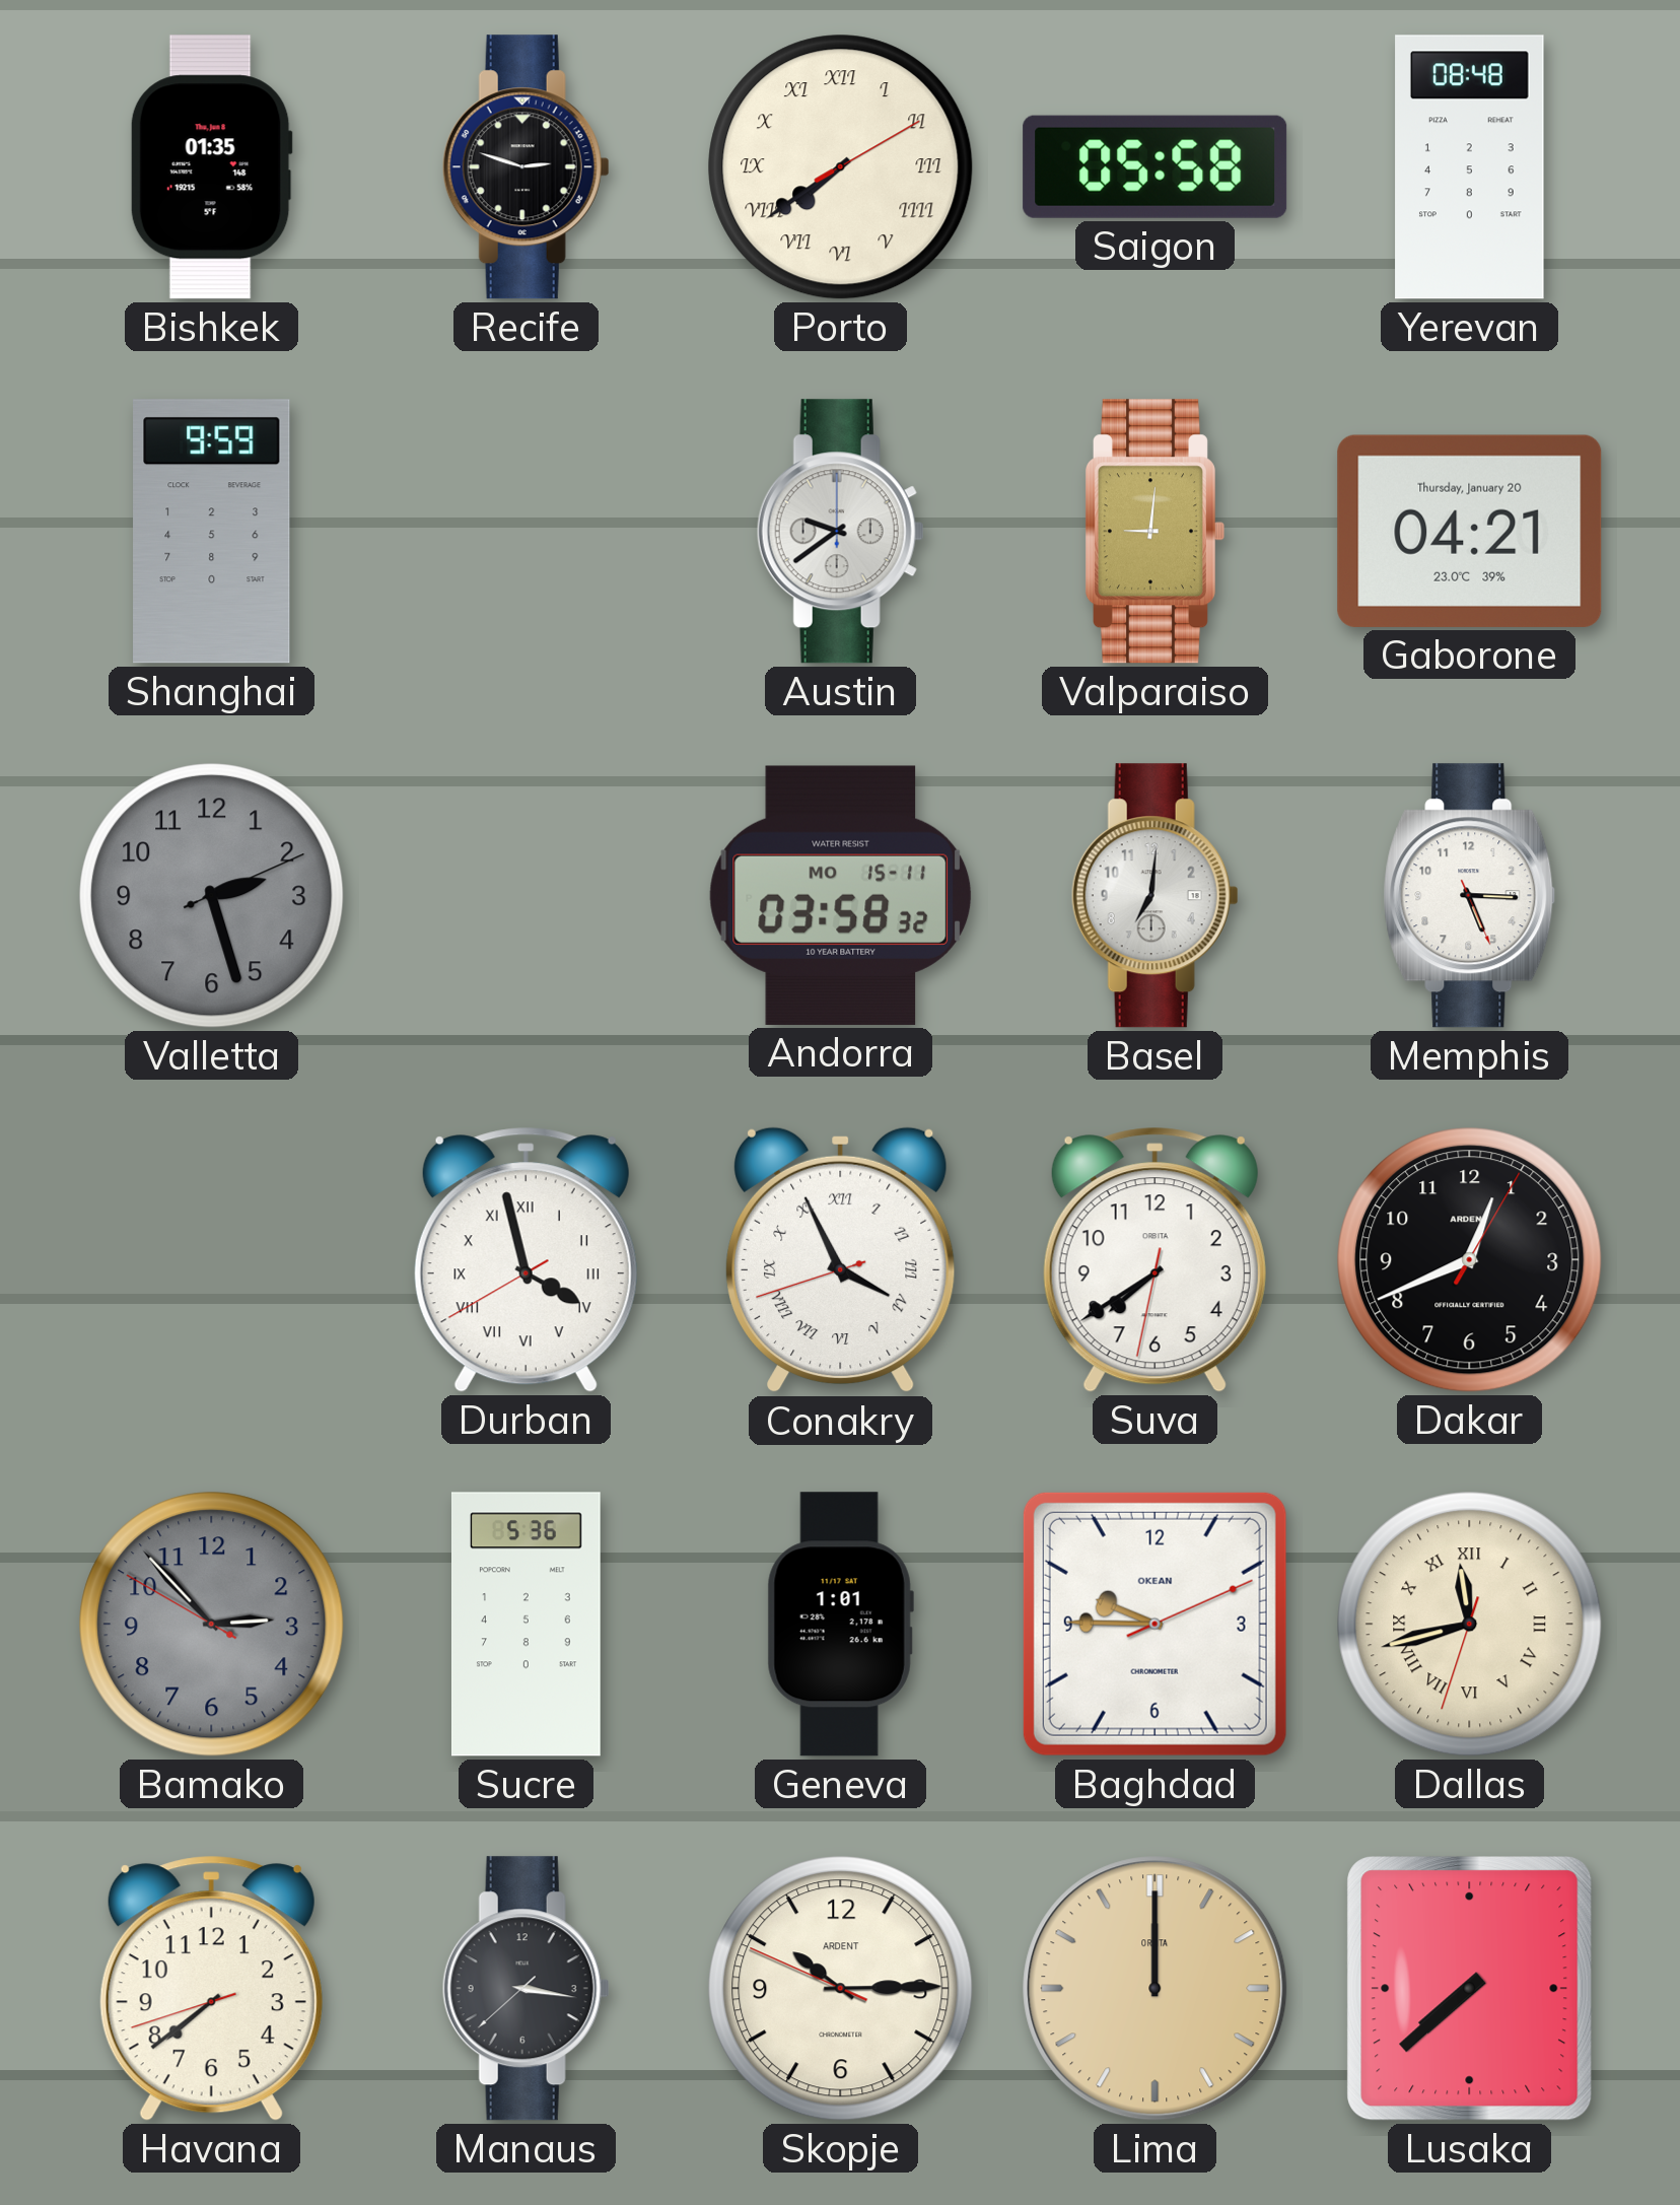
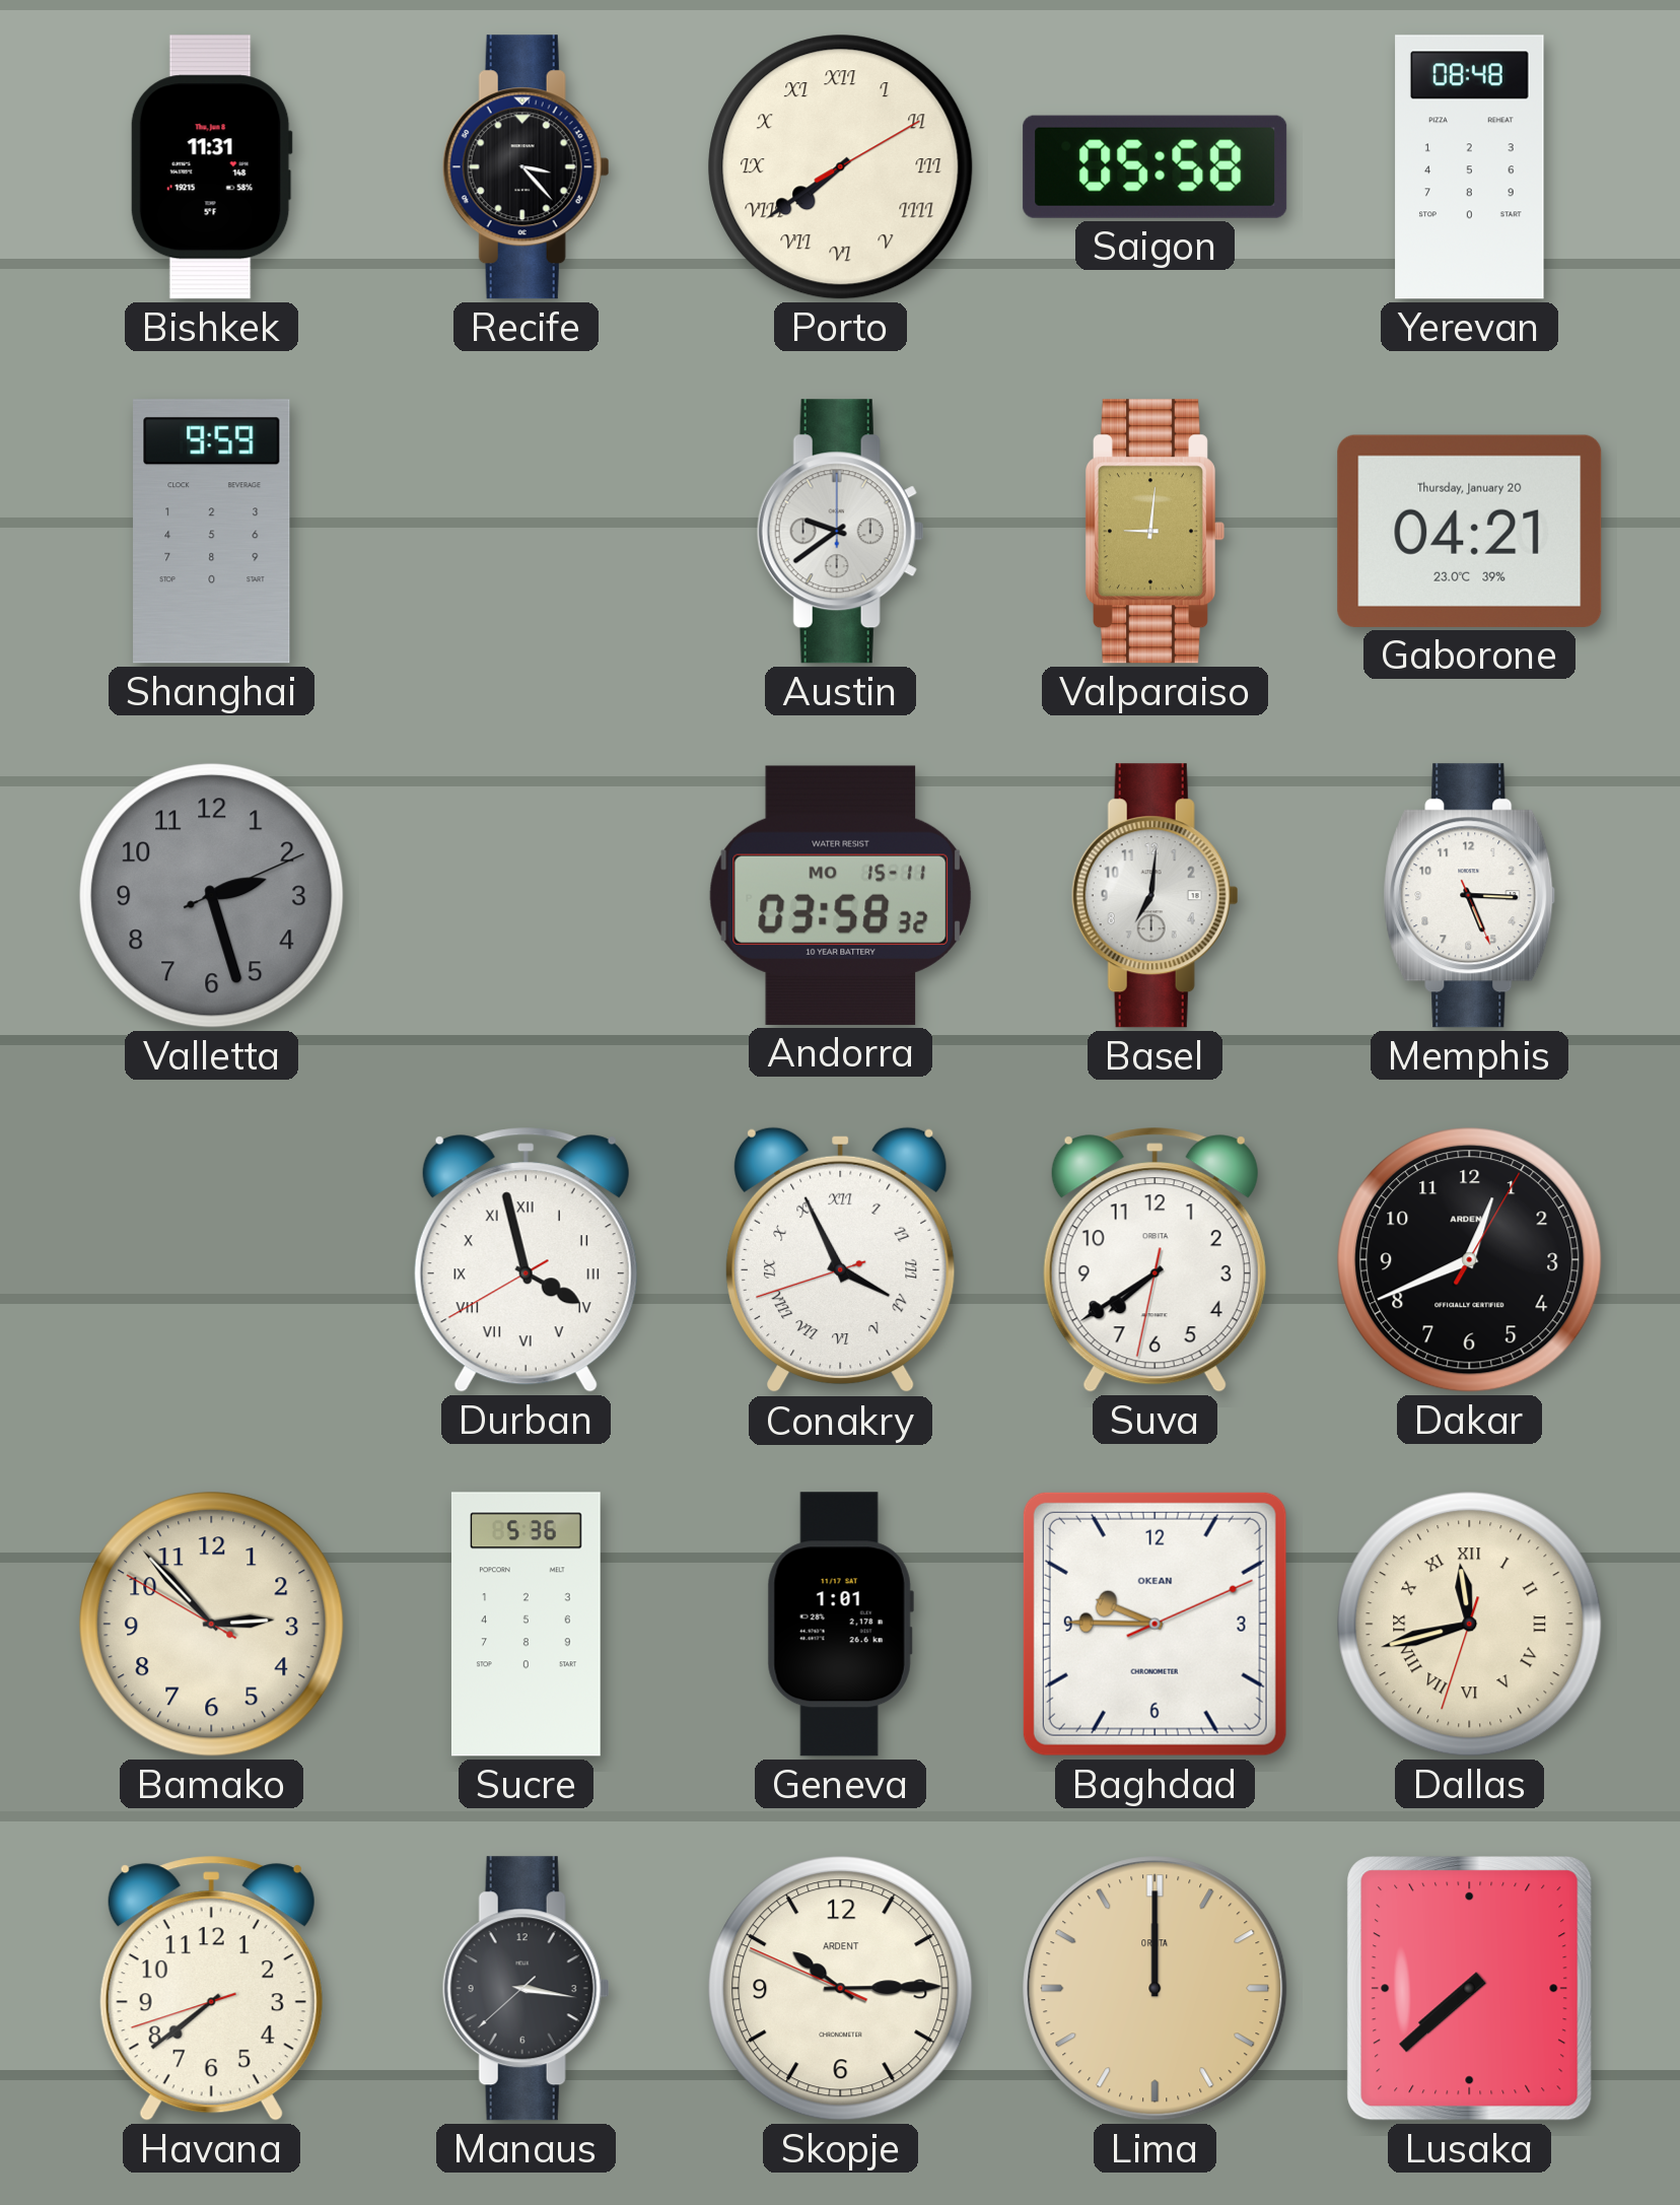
Bishkek: 01:35 -> 11:31 (211, 167)
Recife: 2:48 -> 3:23 (526, 167)
Bamako dial: grey -> cream (212, 1625)
